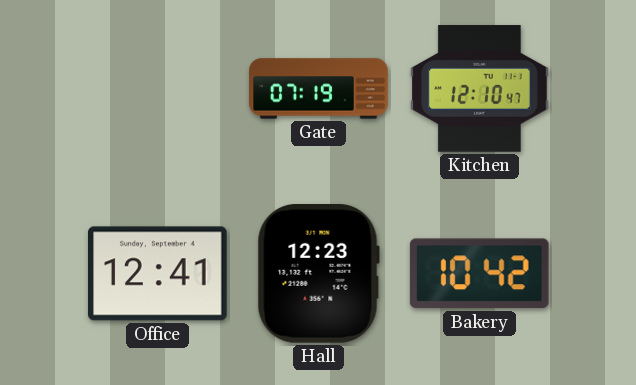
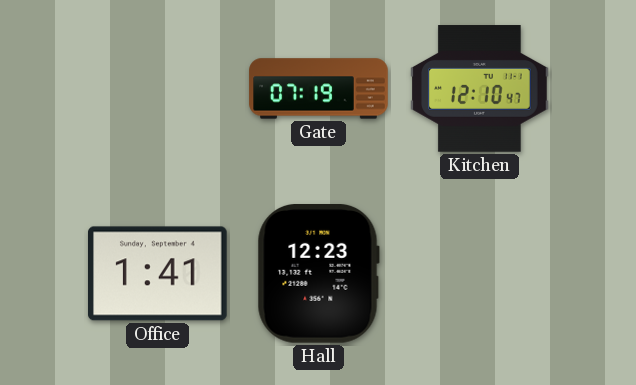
Office: 12:41 -> 1:41 (158, 274)
Bakery: 10:42 -> none (479, 274)
